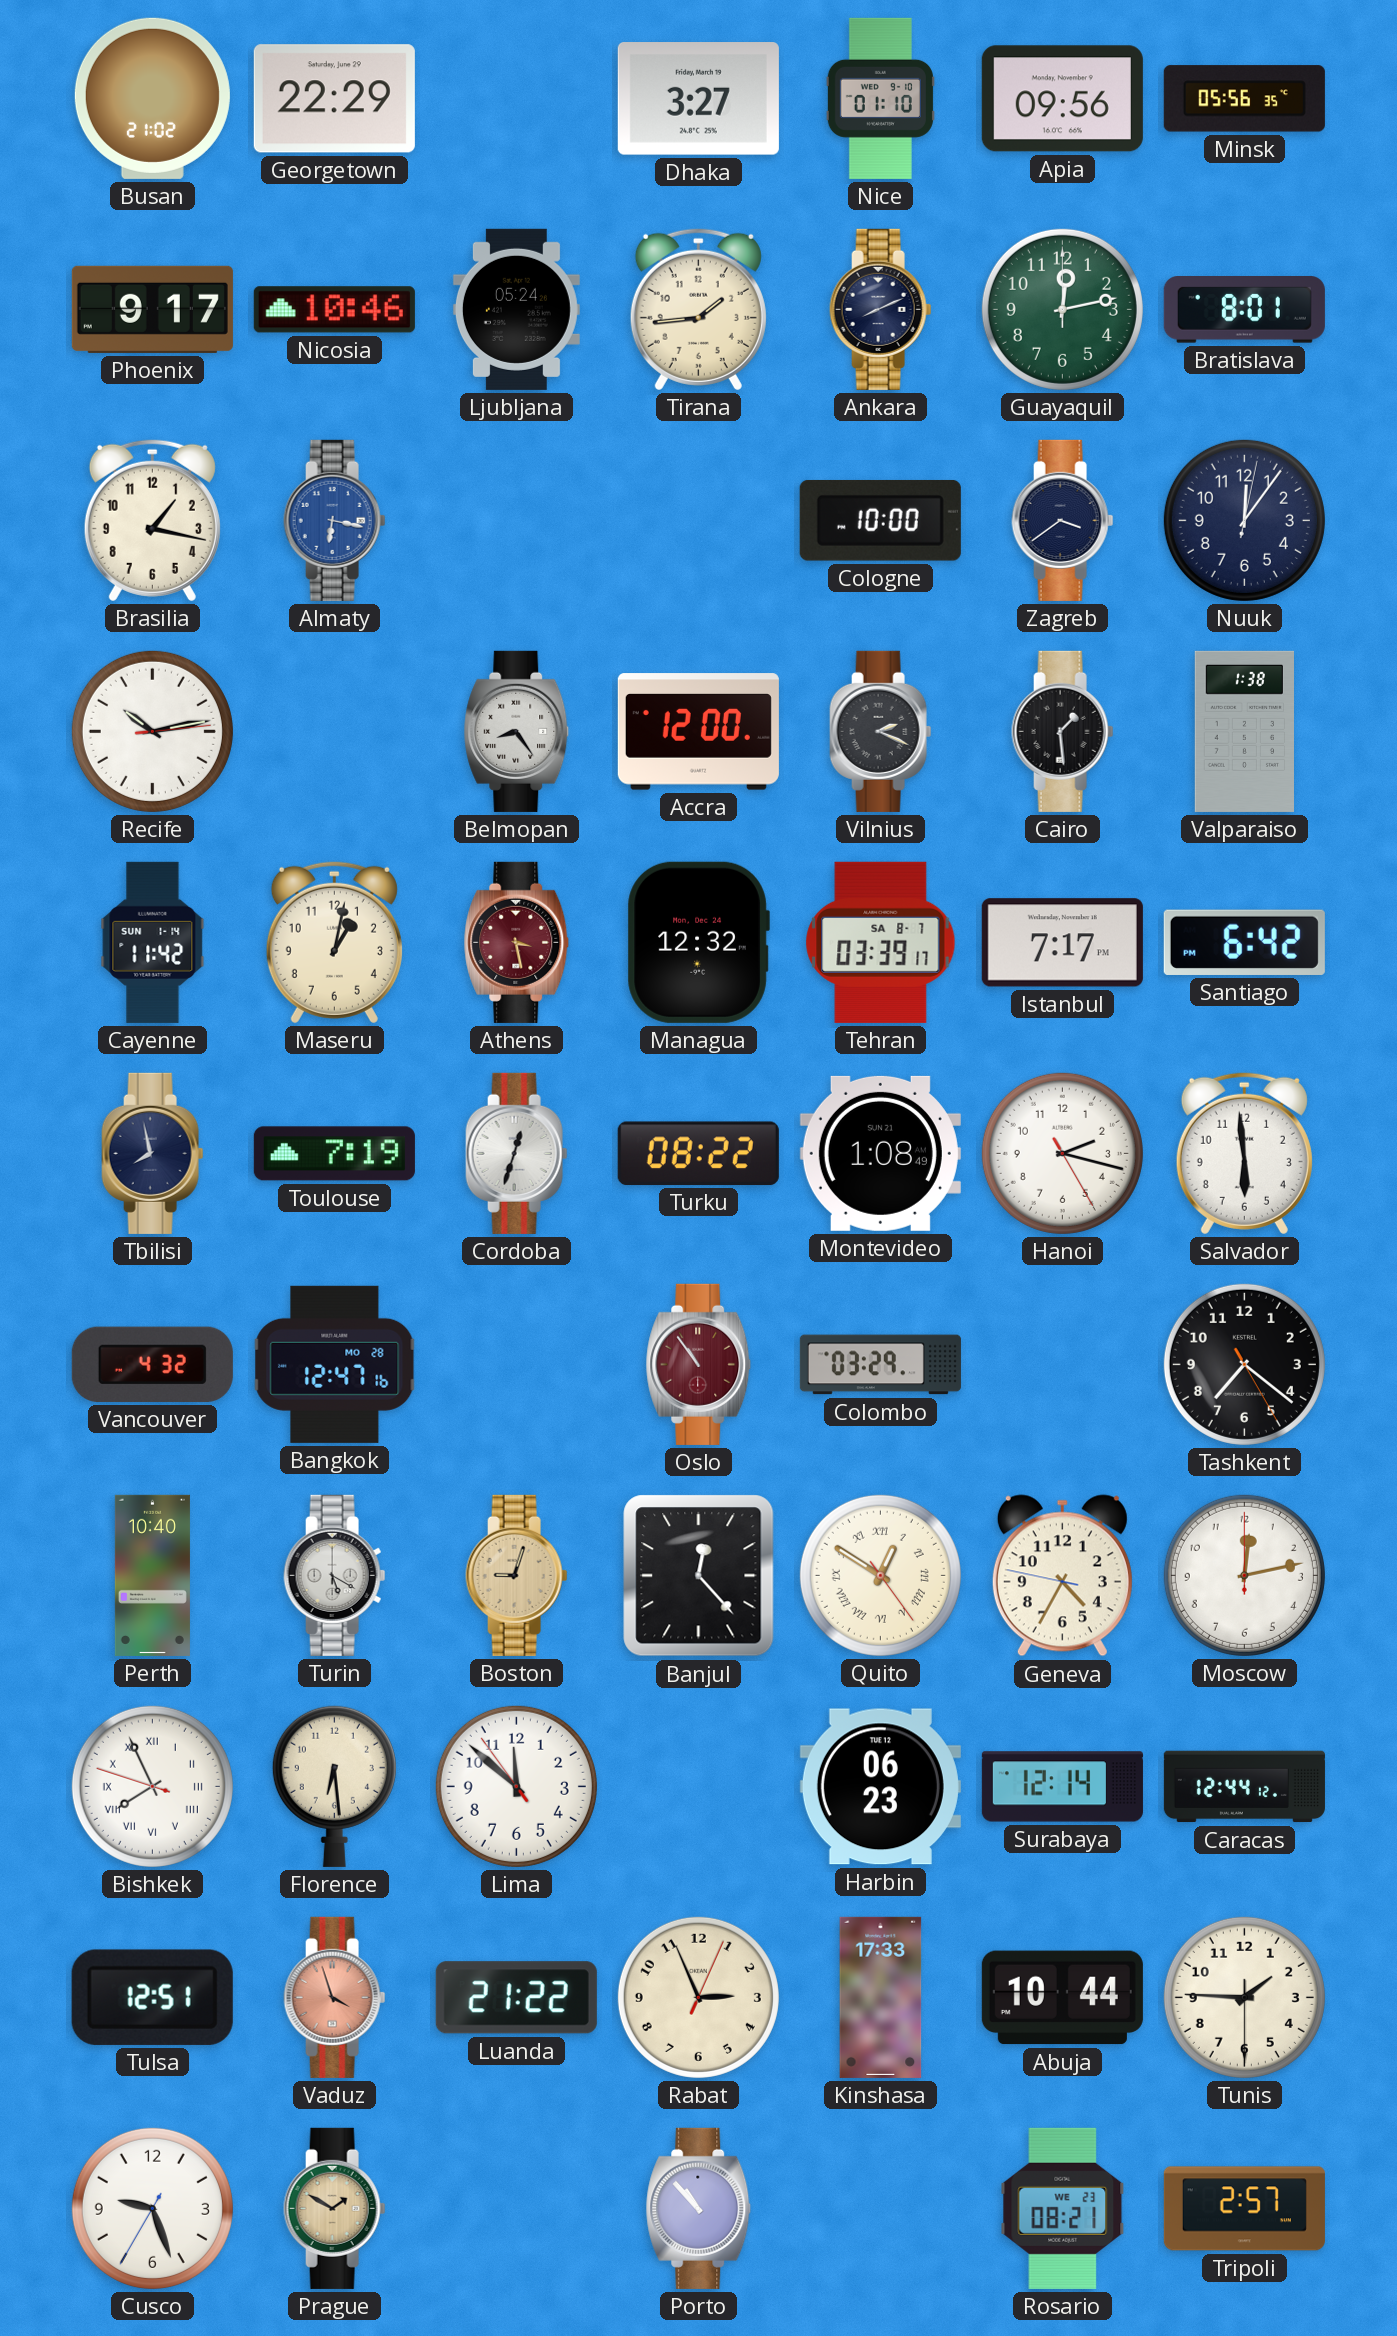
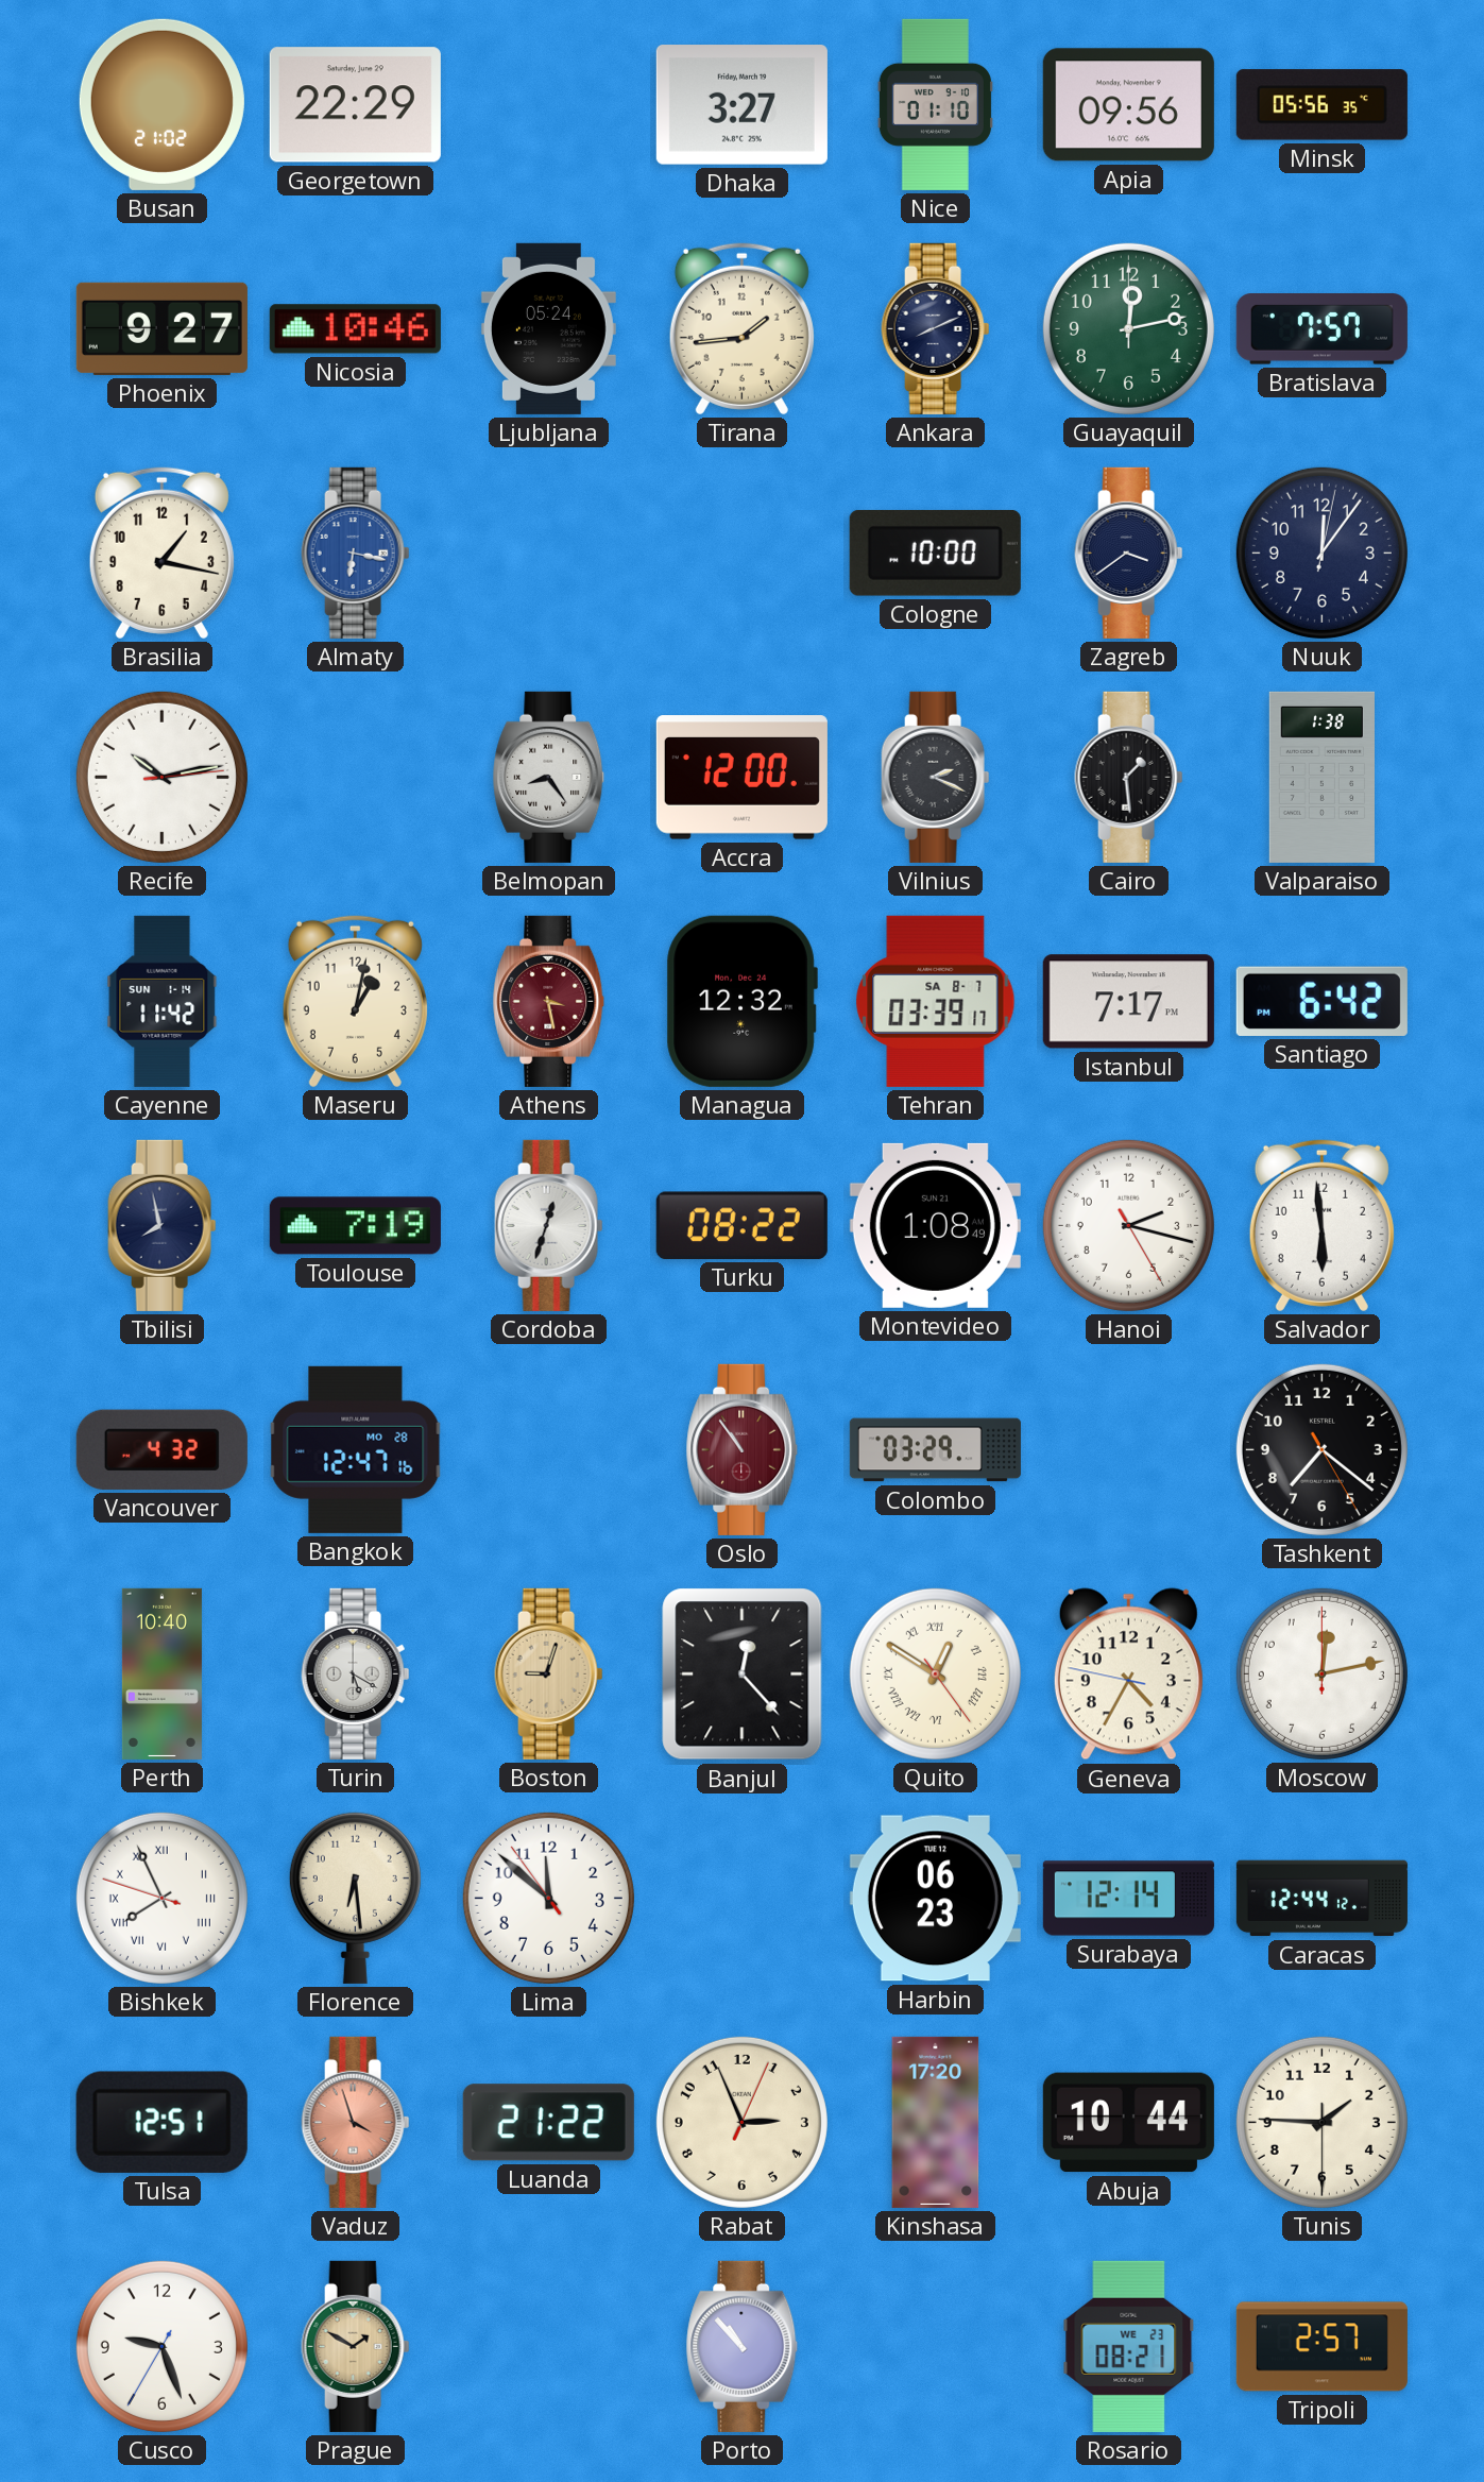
Phoenix: 9:17 -> 9:27 (161, 328)
Bratislava: 8:01 -> 7:57 (1321, 329)
Kinshasa: 17:33 -> 17:20 (936, 2122)
